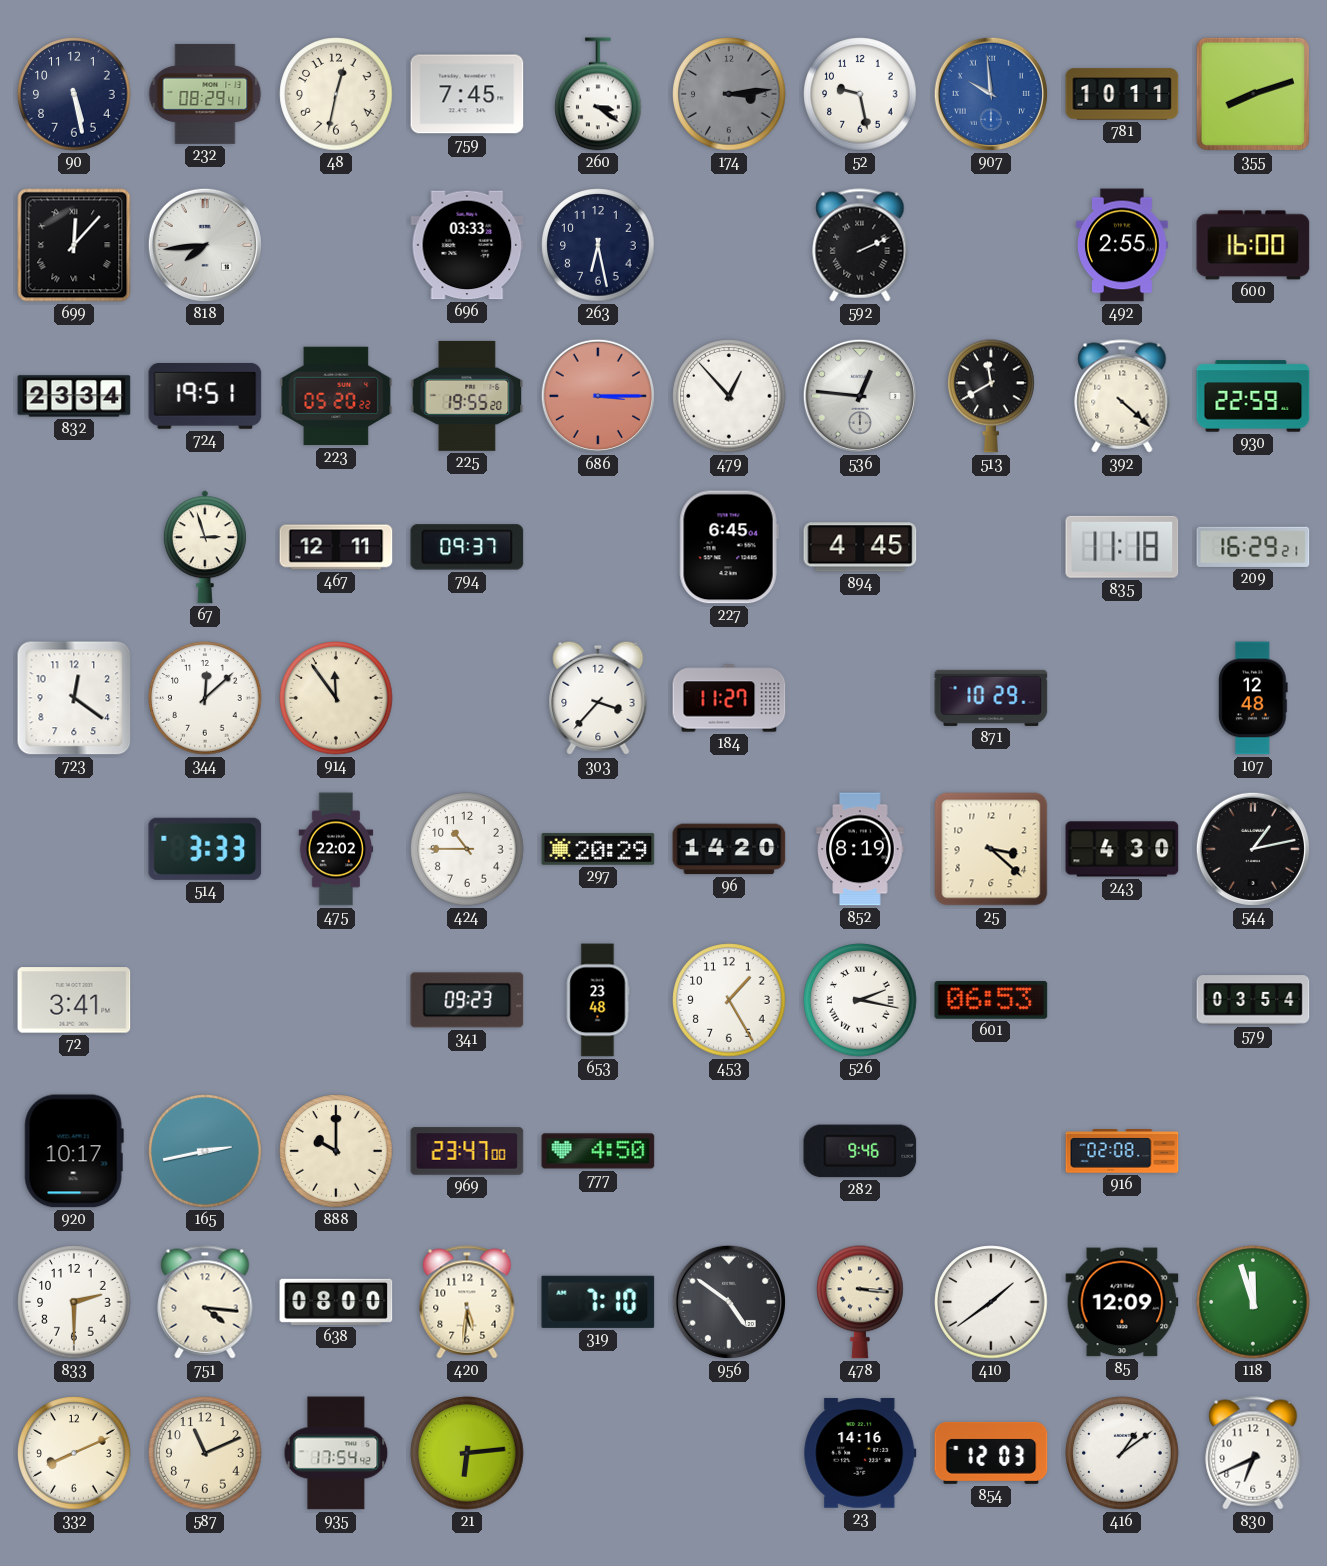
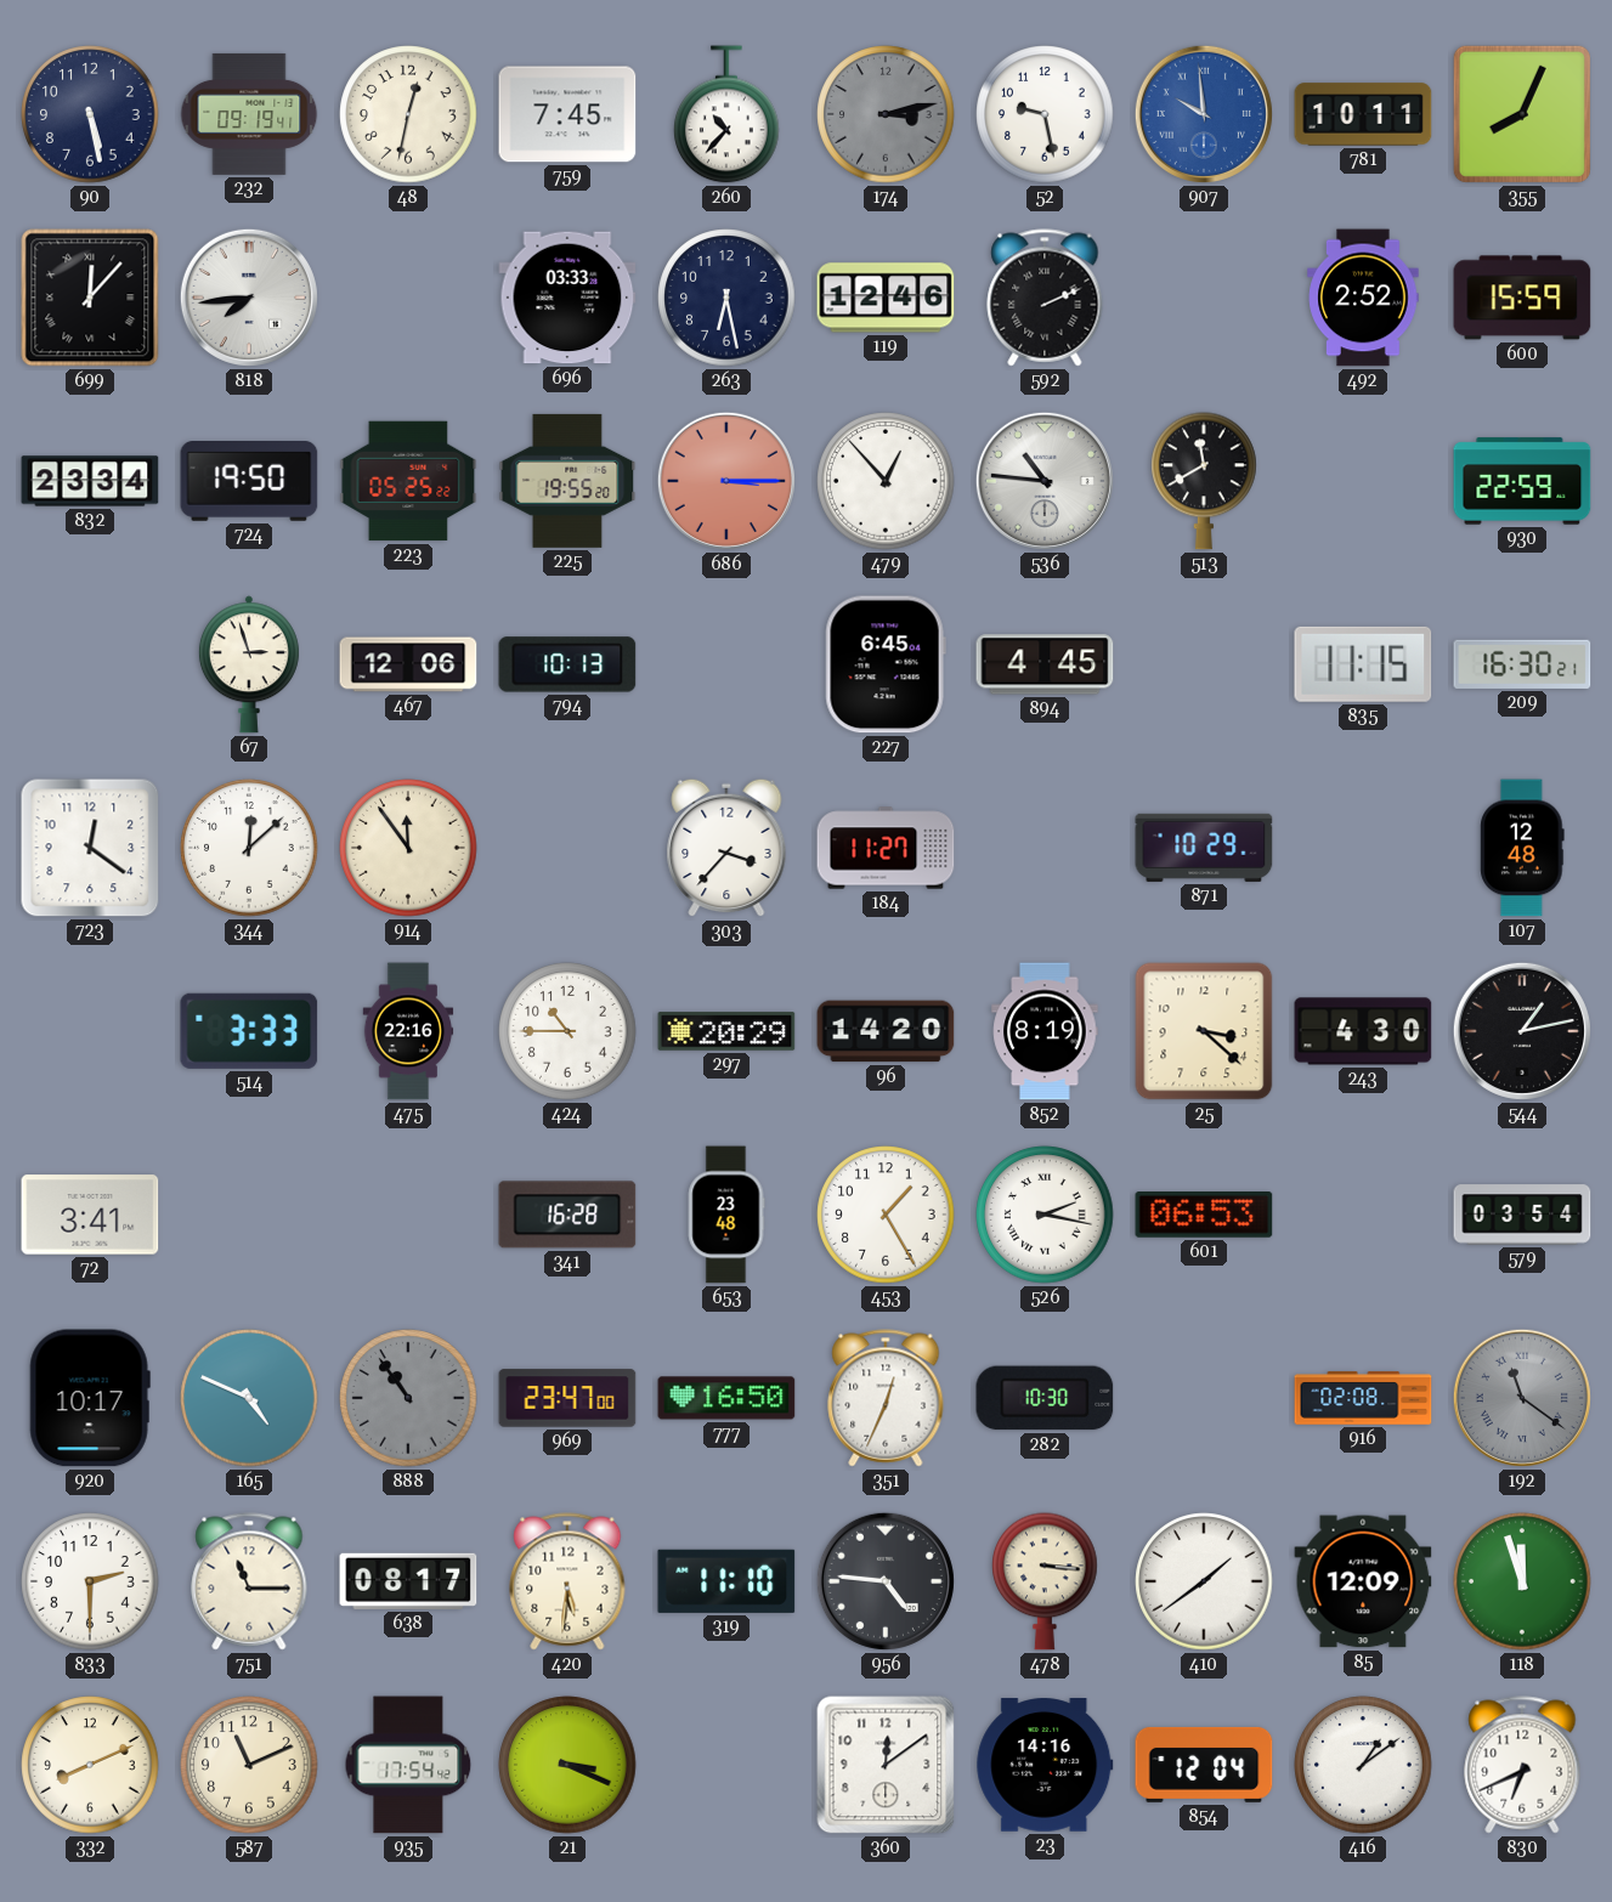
232: 08:29 -> 09:19 (249, 114)
260: 3:21 -> 10:37 (726, 114)
174: 3:14 -> 3:13 (886, 114)
355: 8:12 -> 8:04 (1522, 114)
119: none -> 12:46 (886, 298)
492: 2:55 -> 2:52 (1363, 298)
600: 16:00 -> 15:59 (1522, 298)
724: 19:51 -> 19:50 (249, 482)
223: 05:20 -> 05:25 (408, 481)
536: 12:46 -> 10:46 (1045, 481)
392: 4:22 -> none (1122, 396)
467: 12:11 -> 12:06 (408, 664)
794: 09:37 -> 10:13 (567, 664)
835: 11:18 -> 11:15 (1363, 664)
209: 16:29 -> 16:30 (1522, 664)
475: 22:02 -> 22:16 (408, 1031)
341: 09:23 -> 16:28 (567, 1215)
165: 2:43 -> 4:49 (249, 1398)
888: 10:00 -> 10:54 (408, 1398)
888 dial: cream -> grey (408, 1398)
777: 4:50 -> 16:50 (726, 1398)
351: none -> 12:34 (886, 1398)
282: 9:46 -> 10:30 (1045, 1398)
192: none -> 11:21 (1522, 1398)
751: 4:16 -> 11:15 (249, 1581)
638: 08:00 -> 08:17 (408, 1581)
319: 7:10 -> 11:10 (726, 1581)
956: 4:51 -> 4:46 (886, 1581)
21: 6:14 -> 3:19 (567, 1765)
360: none -> 12:09 (886, 1765)
854: 12:03 -> 12:04 (1204, 1765)
